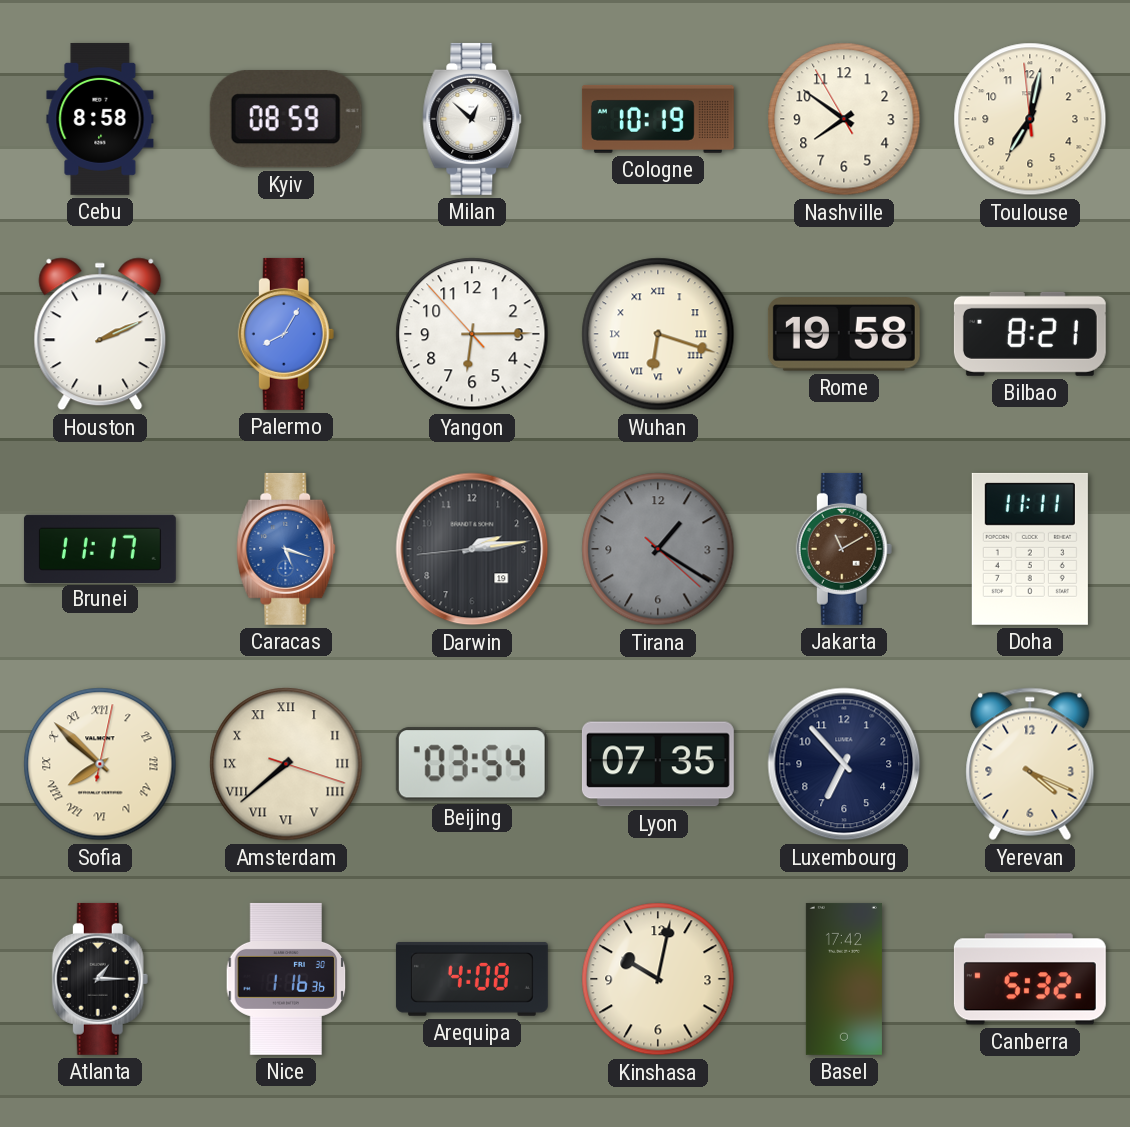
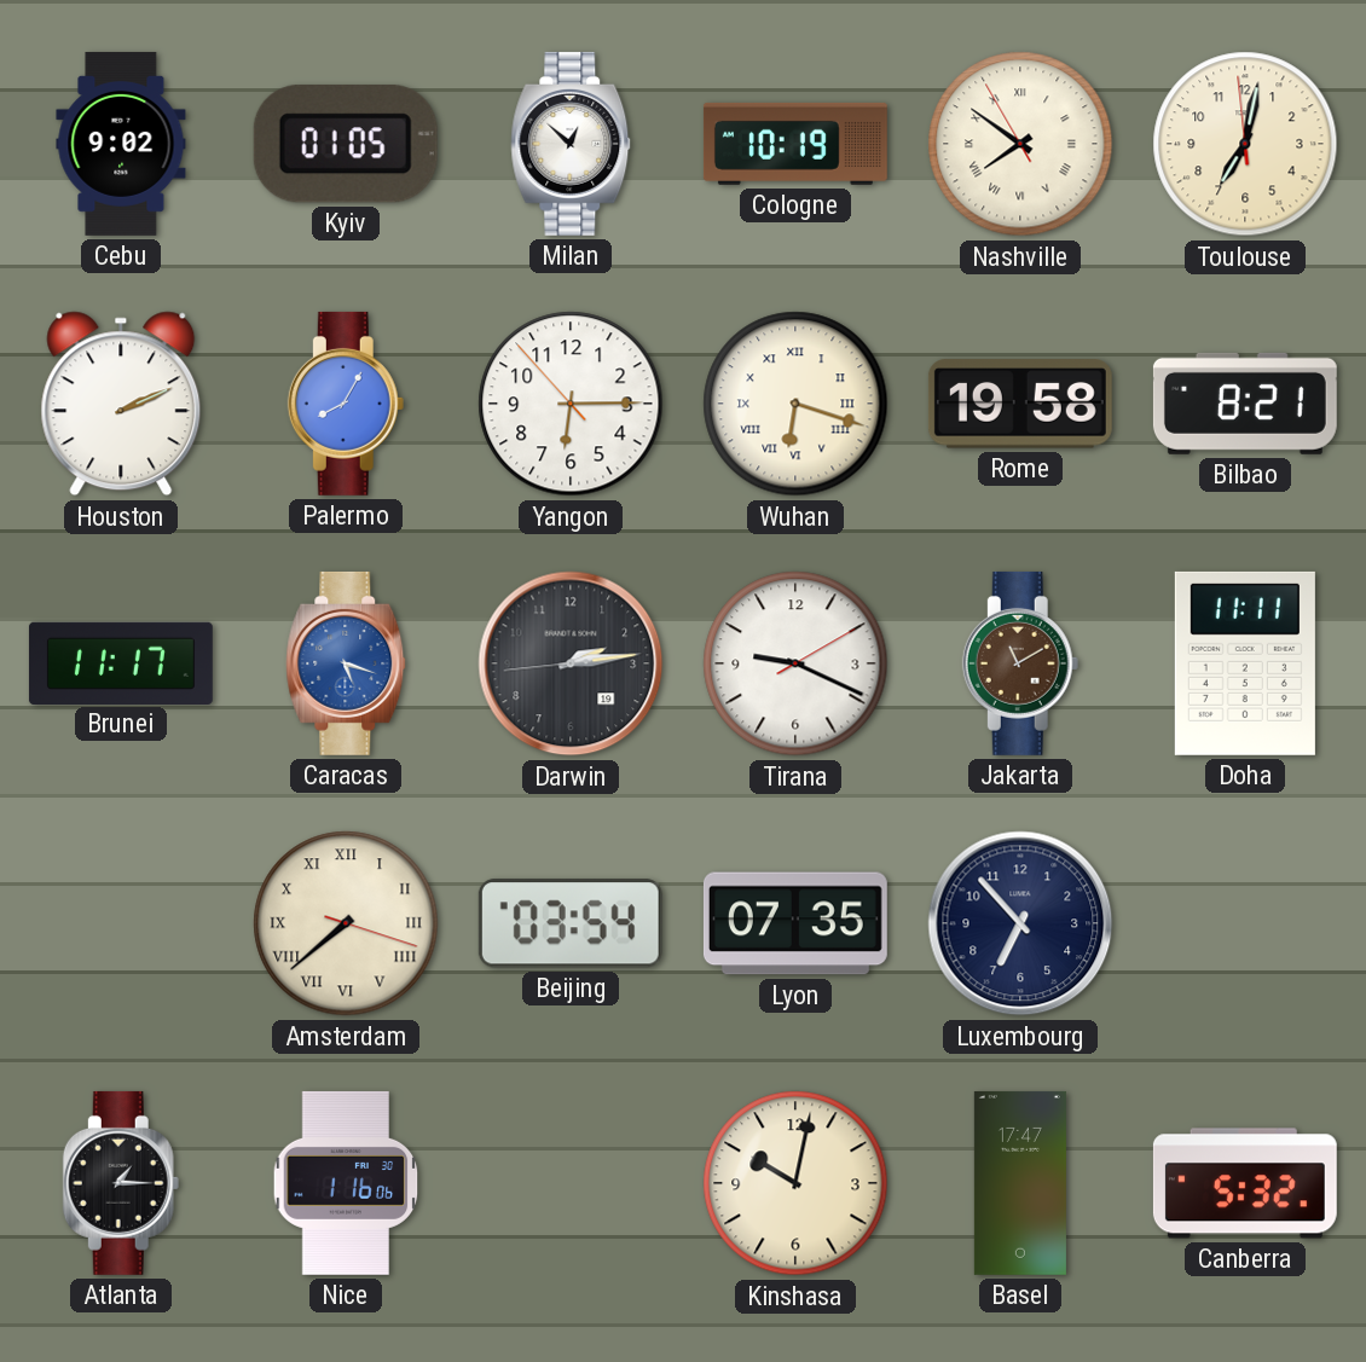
Cebu: 8:58 -> 9:02 (121, 144)
Kyiv: 08:59 -> 01:05 (346, 144)
Nashville numerals: Arabic -> Roman (1020, 144)
Tirana: 1:20 -> 9:19 (795, 663)
Tirana dial: grey -> white (795, 663)
Sofia: 7:52 -> none (100, 764)
Yerevan: 4:19 -> none (1030, 764)
Nice: 1:16:36 -> 1:16:06 (346, 1183)
Arequipa: 4:08 -> none (472, 979)
Basel: 17:42 -> 17:47 (1020, 1183)
